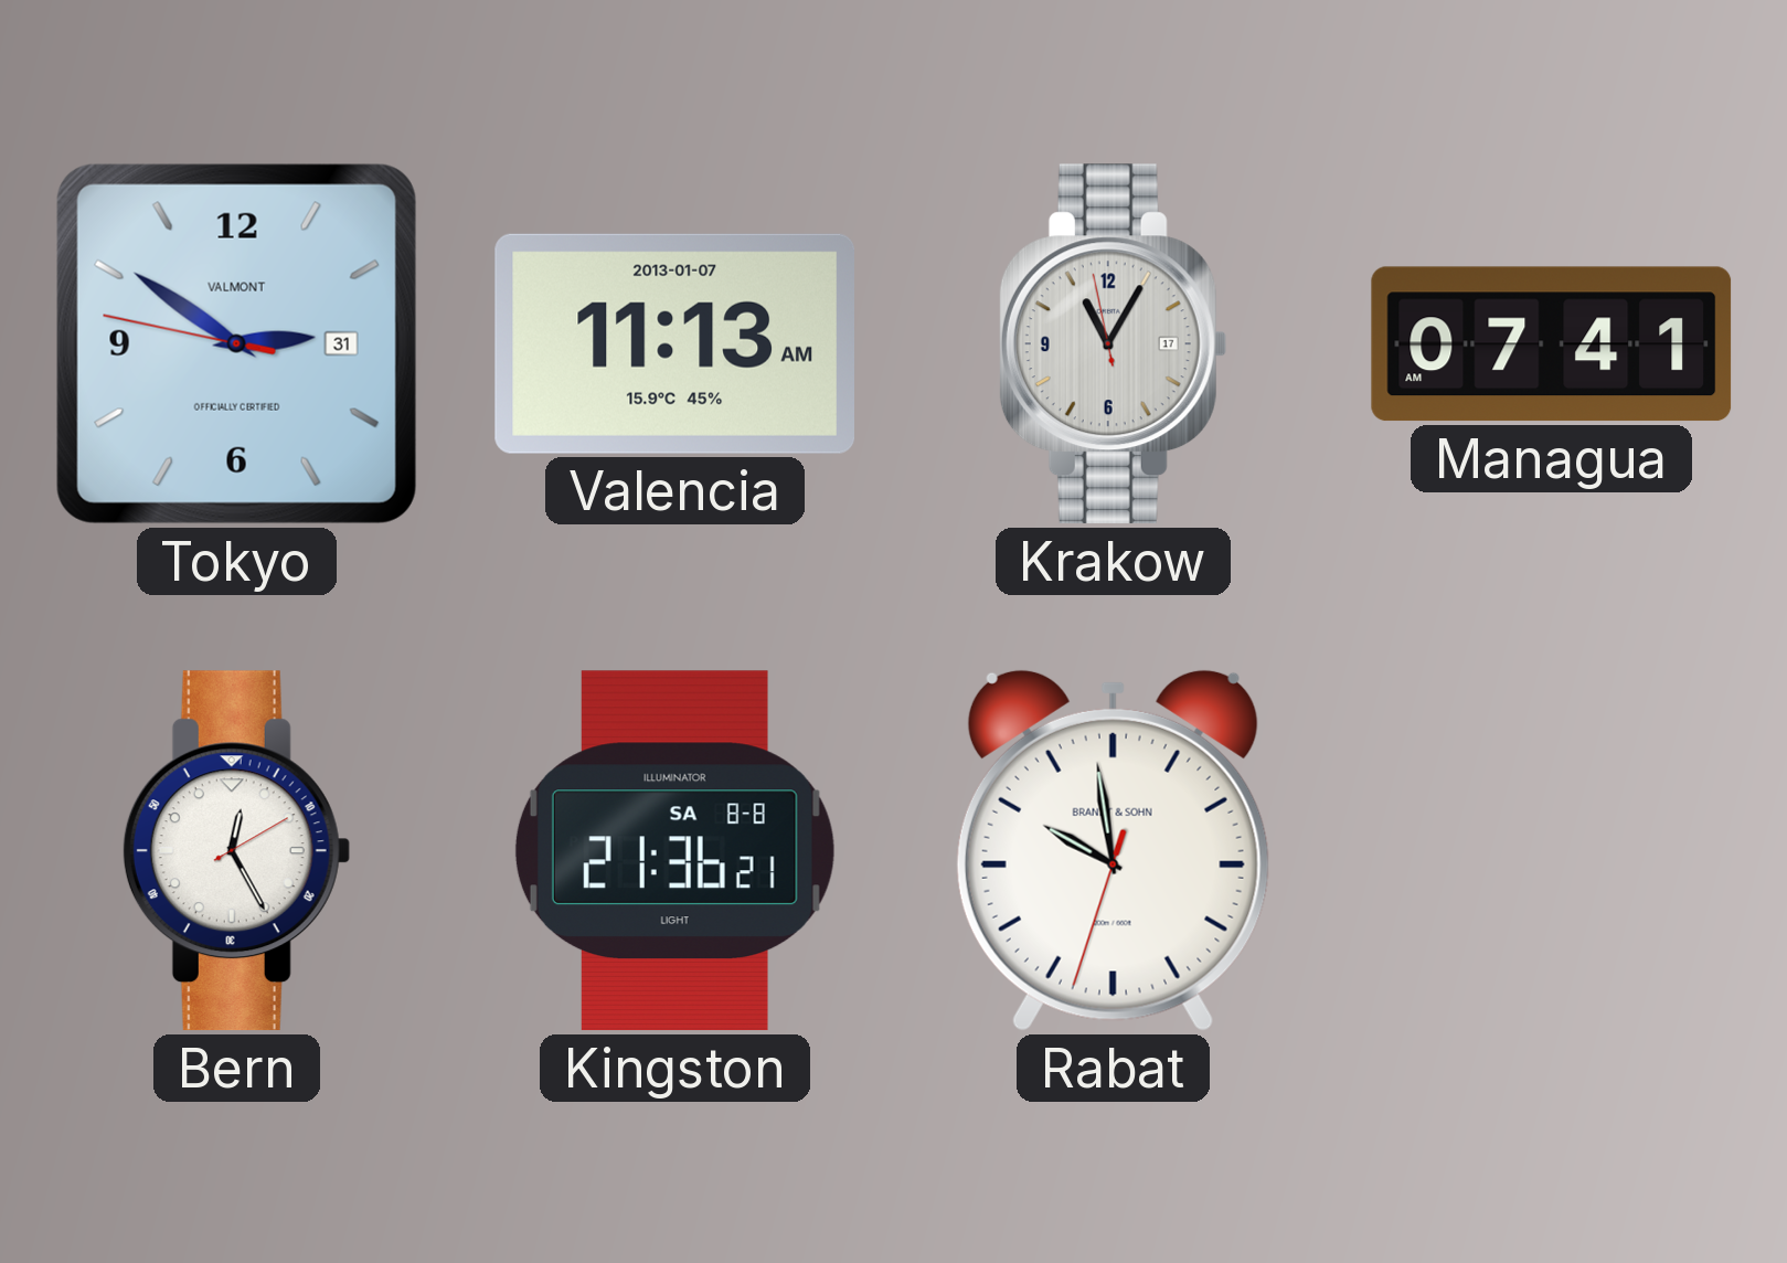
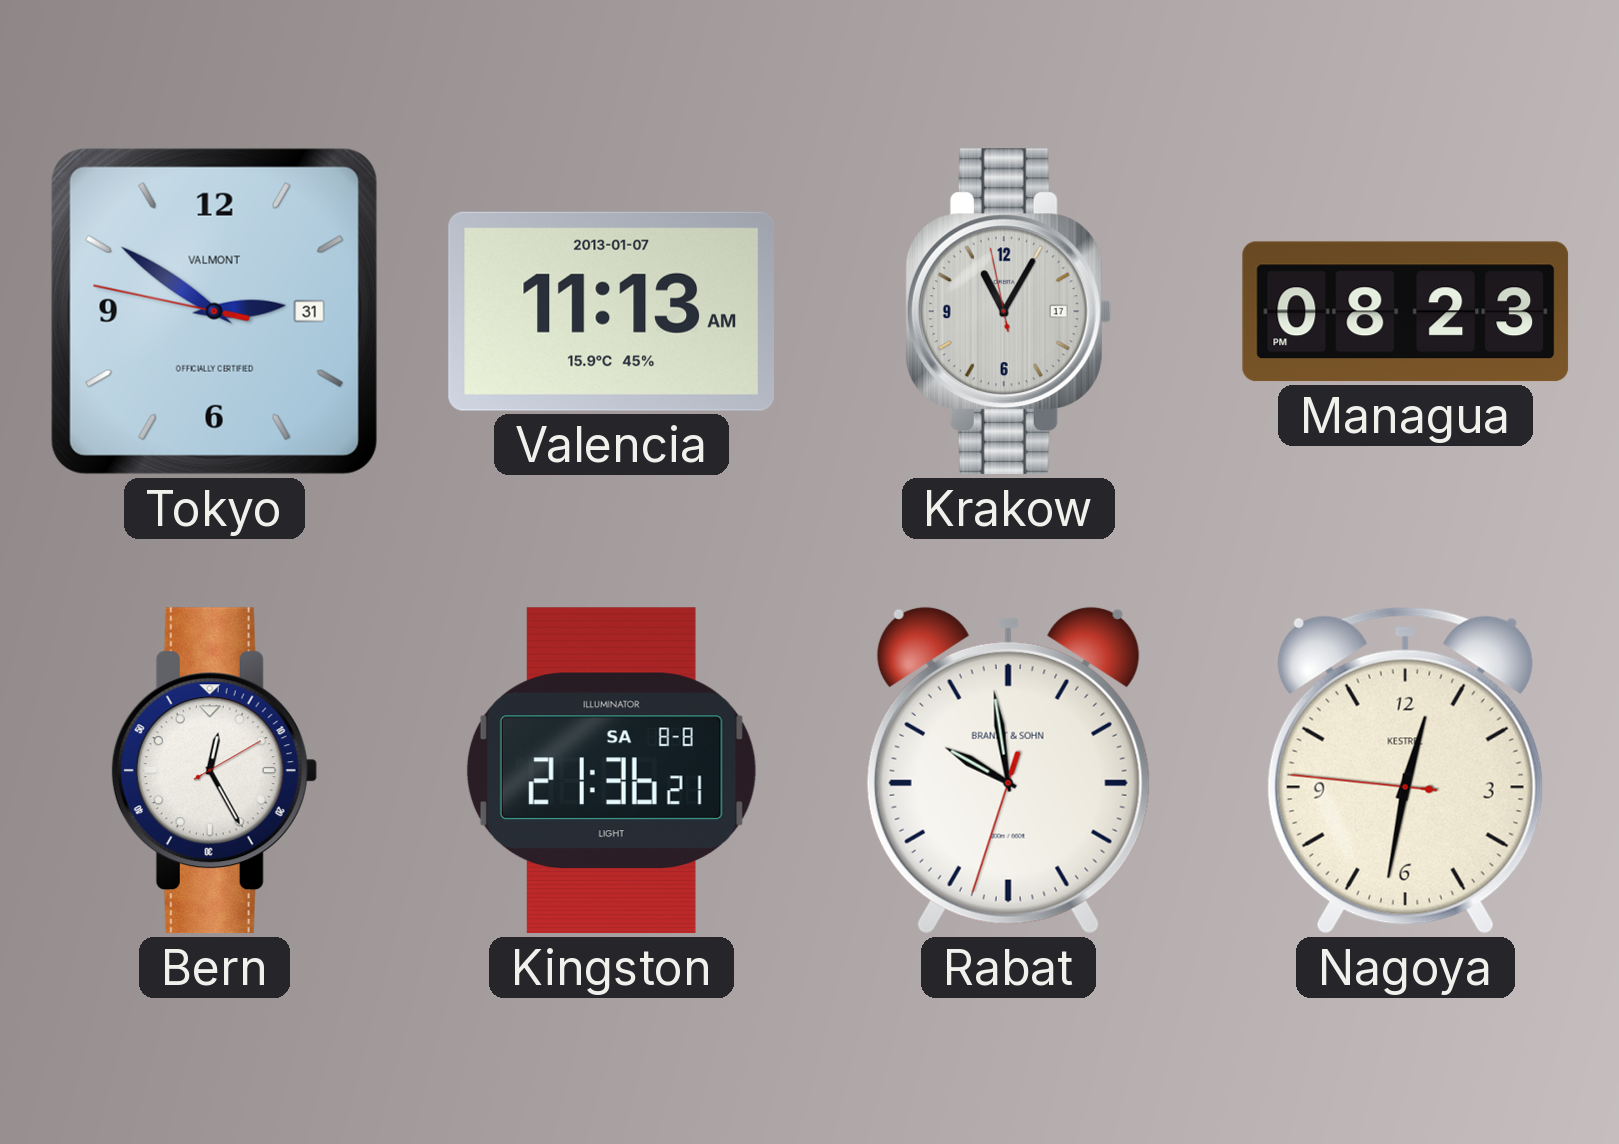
Managua: 07:41 -> 08:23 (1406, 312)
Nagoya: none -> 12:31 (1405, 770)
